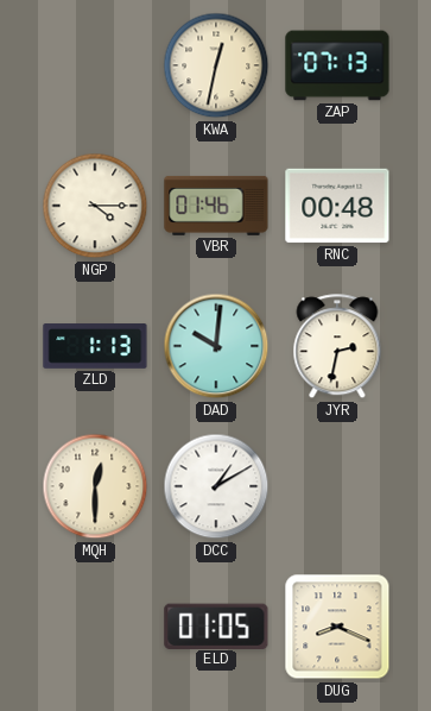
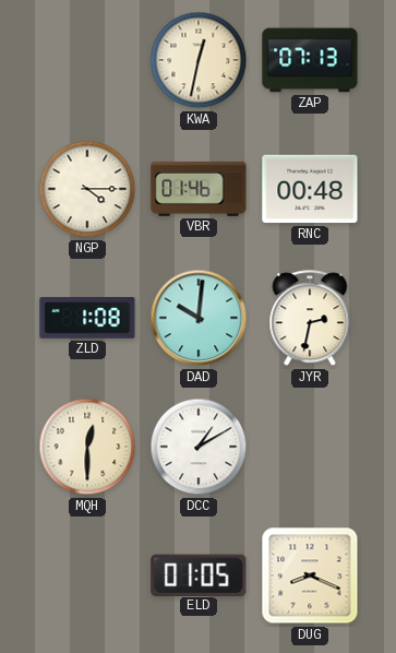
ZLD: 1:13 -> 1:08 (87, 318)
